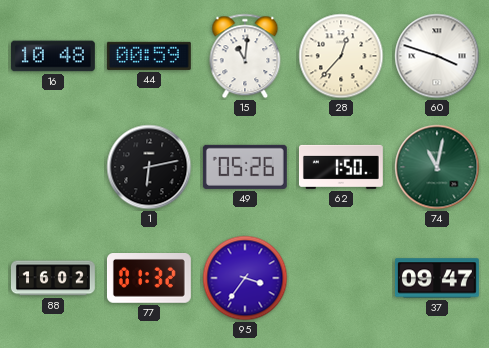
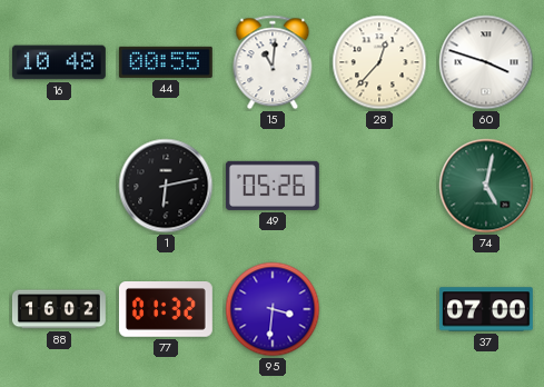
44: 00:59 -> 00:55 (166, 62)
62: 1:50 -> none (341, 167)
74: 11:02 -> 5:02 (486, 186)
95: 3:36 -> 3:31 (273, 309)
37: 09:47 -> 07:00 (486, 309)
